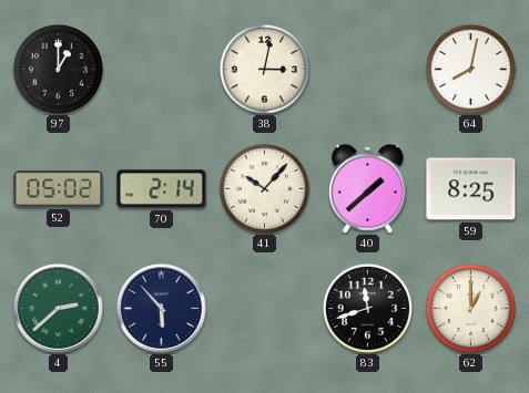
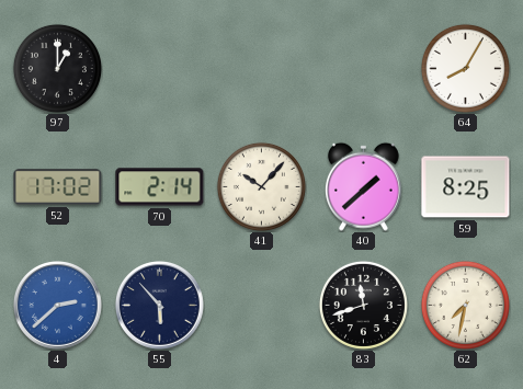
38: 3:02 -> none (264, 69)
64: 8:02 -> 8:05 (465, 68)
52: 05:02 -> 17:02 (58, 187)
4 dial: green -> blue (58, 306)
62: 1:00 -> 7:32 (465, 305)
